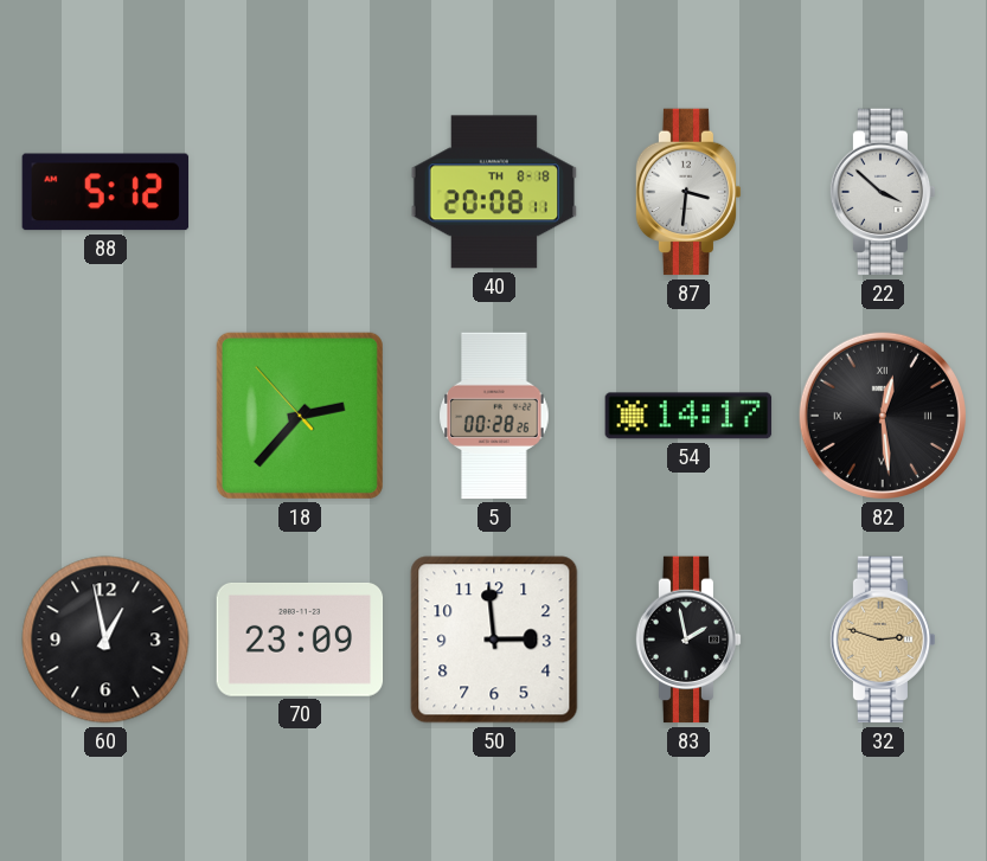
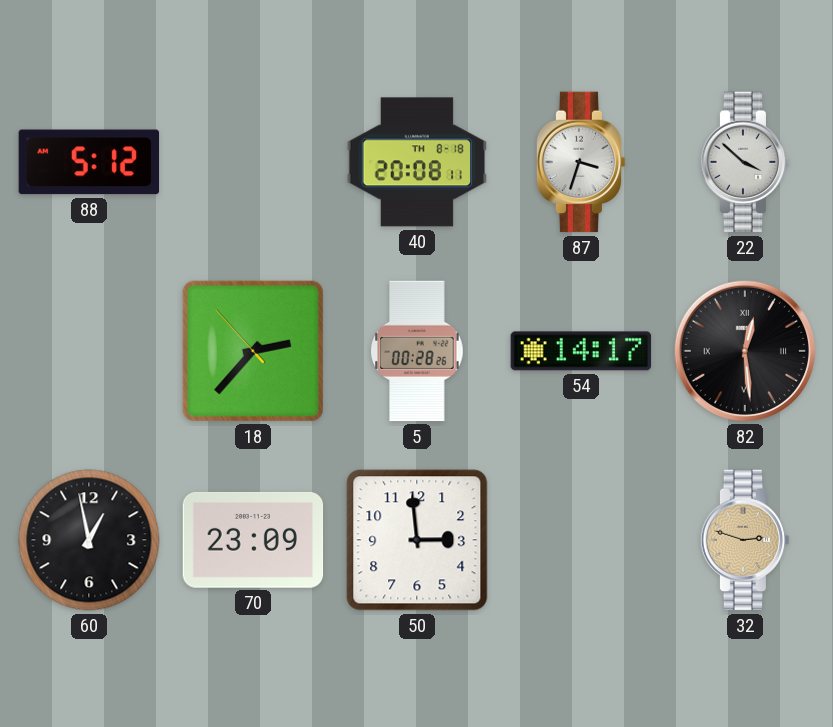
87: 3:31 -> 3:33 (581, 162)
83: 1:58 -> none (688, 640)
